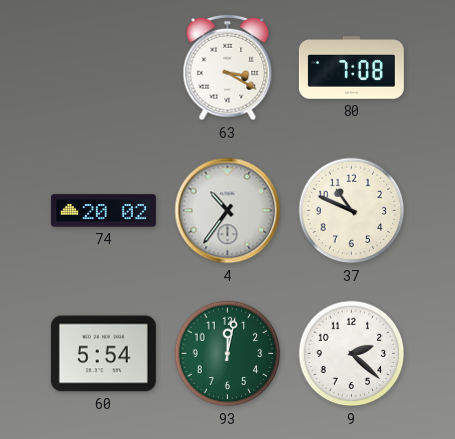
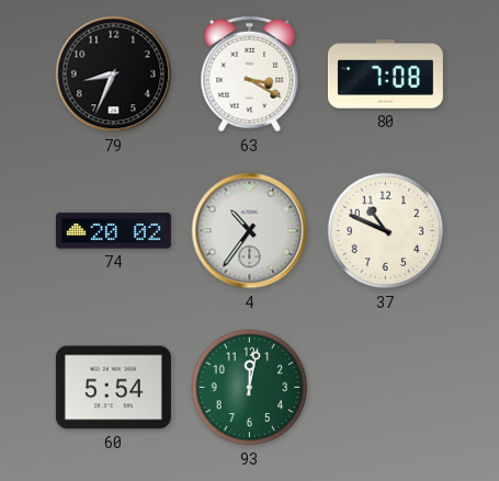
79: none -> 8:34 (114, 75)
9: 2:22 -> none (352, 354)
